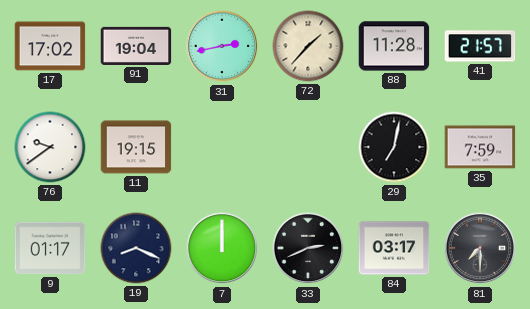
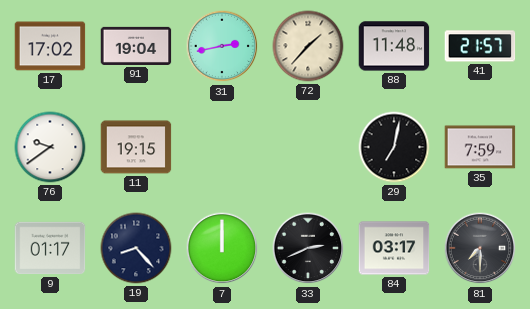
88: 11:28 -> 11:48 (394, 46)
19: 8:19 -> 8:23 (136, 248)
